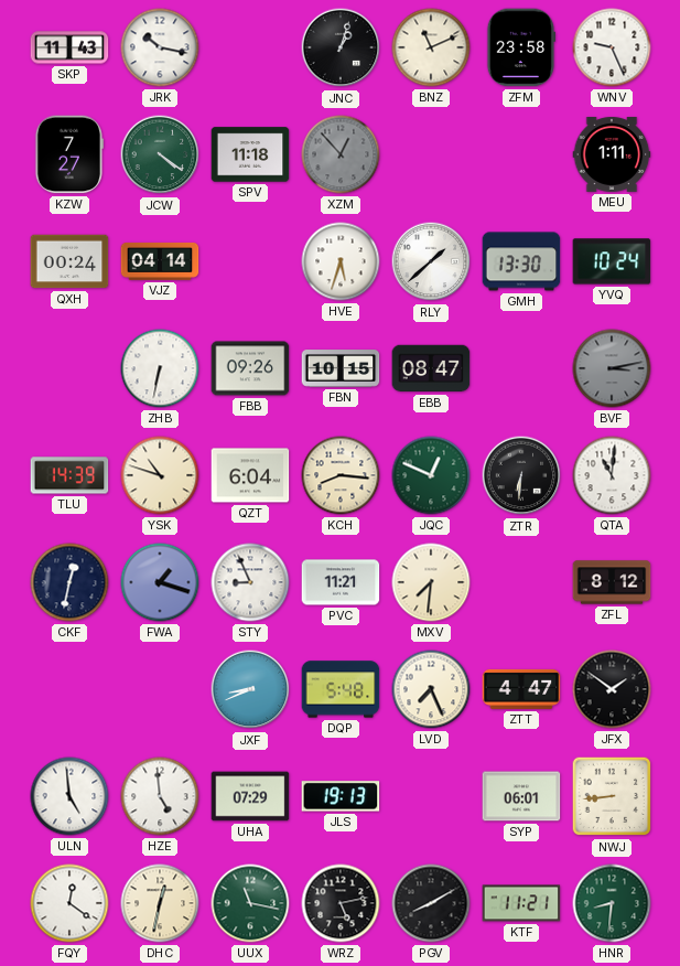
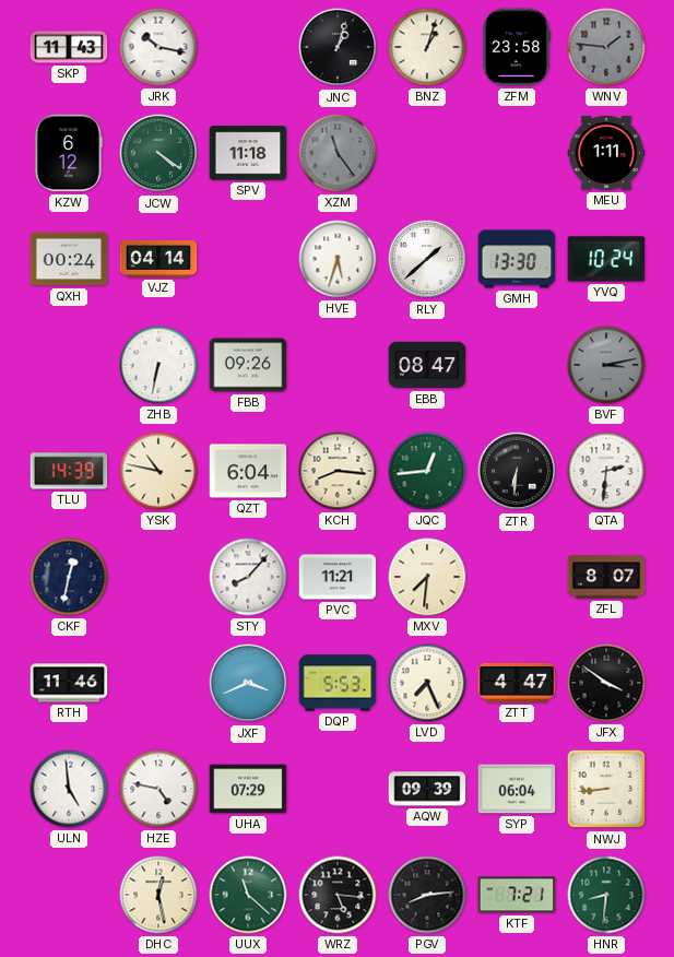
BNZ: 11:11 -> 1:03 (427, 47)
WNV: 9:26 -> 1:46 (606, 47)
WNV dial: white -> grey (606, 47)
KZW: 7:27 -> 6:12 (68, 153)
XZM: 12:53 -> 11:24 (338, 153)
FBN: 10:15 -> none (341, 368)
YSK: 10:48 -> 10:47 (158, 471)
JQC: 12:49 -> 12:44 (427, 471)
QTA: 11:01 -> 2:31 (606, 471)
FWA: 1:18 -> none (160, 582)
STY: 8:56 -> 8:07 (248, 577)
ZFL: 8:12 -> 8:07 (606, 577)
RTH: none -> 11:46 (69, 683)
JXF: 8:41 -> 3:41 (248, 683)
DQP: 5:48 -> 5:53 (338, 683)
JFX: 1:51 -> 3:51 (606, 683)
HZE: 4:59 -> 4:47 (158, 789)
JLS: 19:13 -> none (341, 796)
AQW: none -> 09:39 (427, 789)
SYP: 06:01 -> 06:04 (517, 789)
FQY: 12:21 -> none (69, 903)
DHC: 12:32 -> 12:28 (158, 895)
UUX: 11:17 -> 11:22 (248, 895)
WRZ: 5:13 -> 5:16 (338, 895)
PGV: 8:10 -> 8:14 (427, 895)
KTF: 11:21 -> 7:21 (517, 895)
